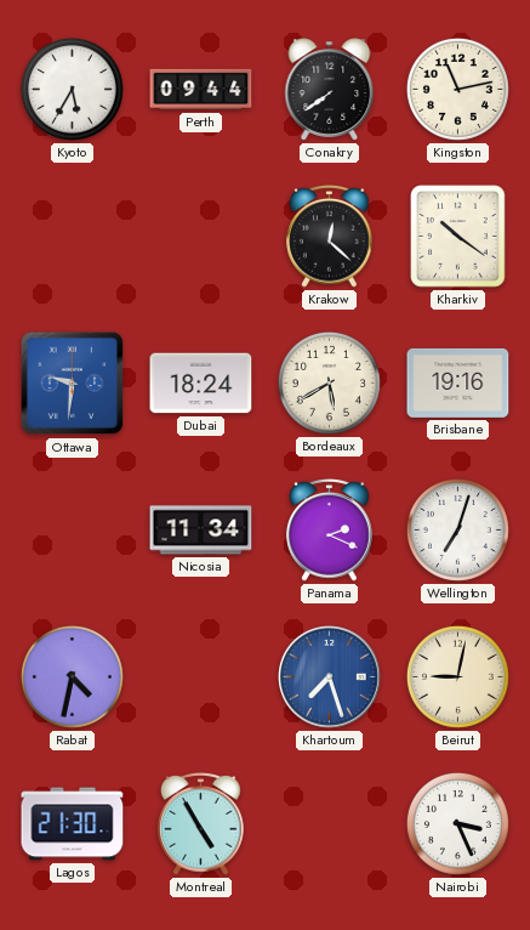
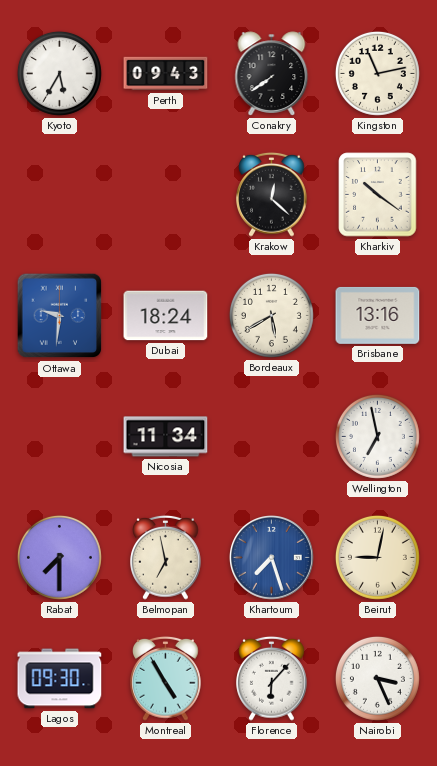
Perth: 09:44 -> 09:43 (166, 74)
Brisbane: 19:16 -> 13:16 (378, 315)
Panama: 2:19 -> none (330, 529)
Wellington: 7:03 -> 6:58 (377, 436)
Rabat: 4:32 -> 7:30 (59, 557)
Belmopan: none -> 6:58 (166, 557)
Lagos: 21:30 -> 09:30 (60, 679)
Florence: none -> 6:07 (272, 678)
